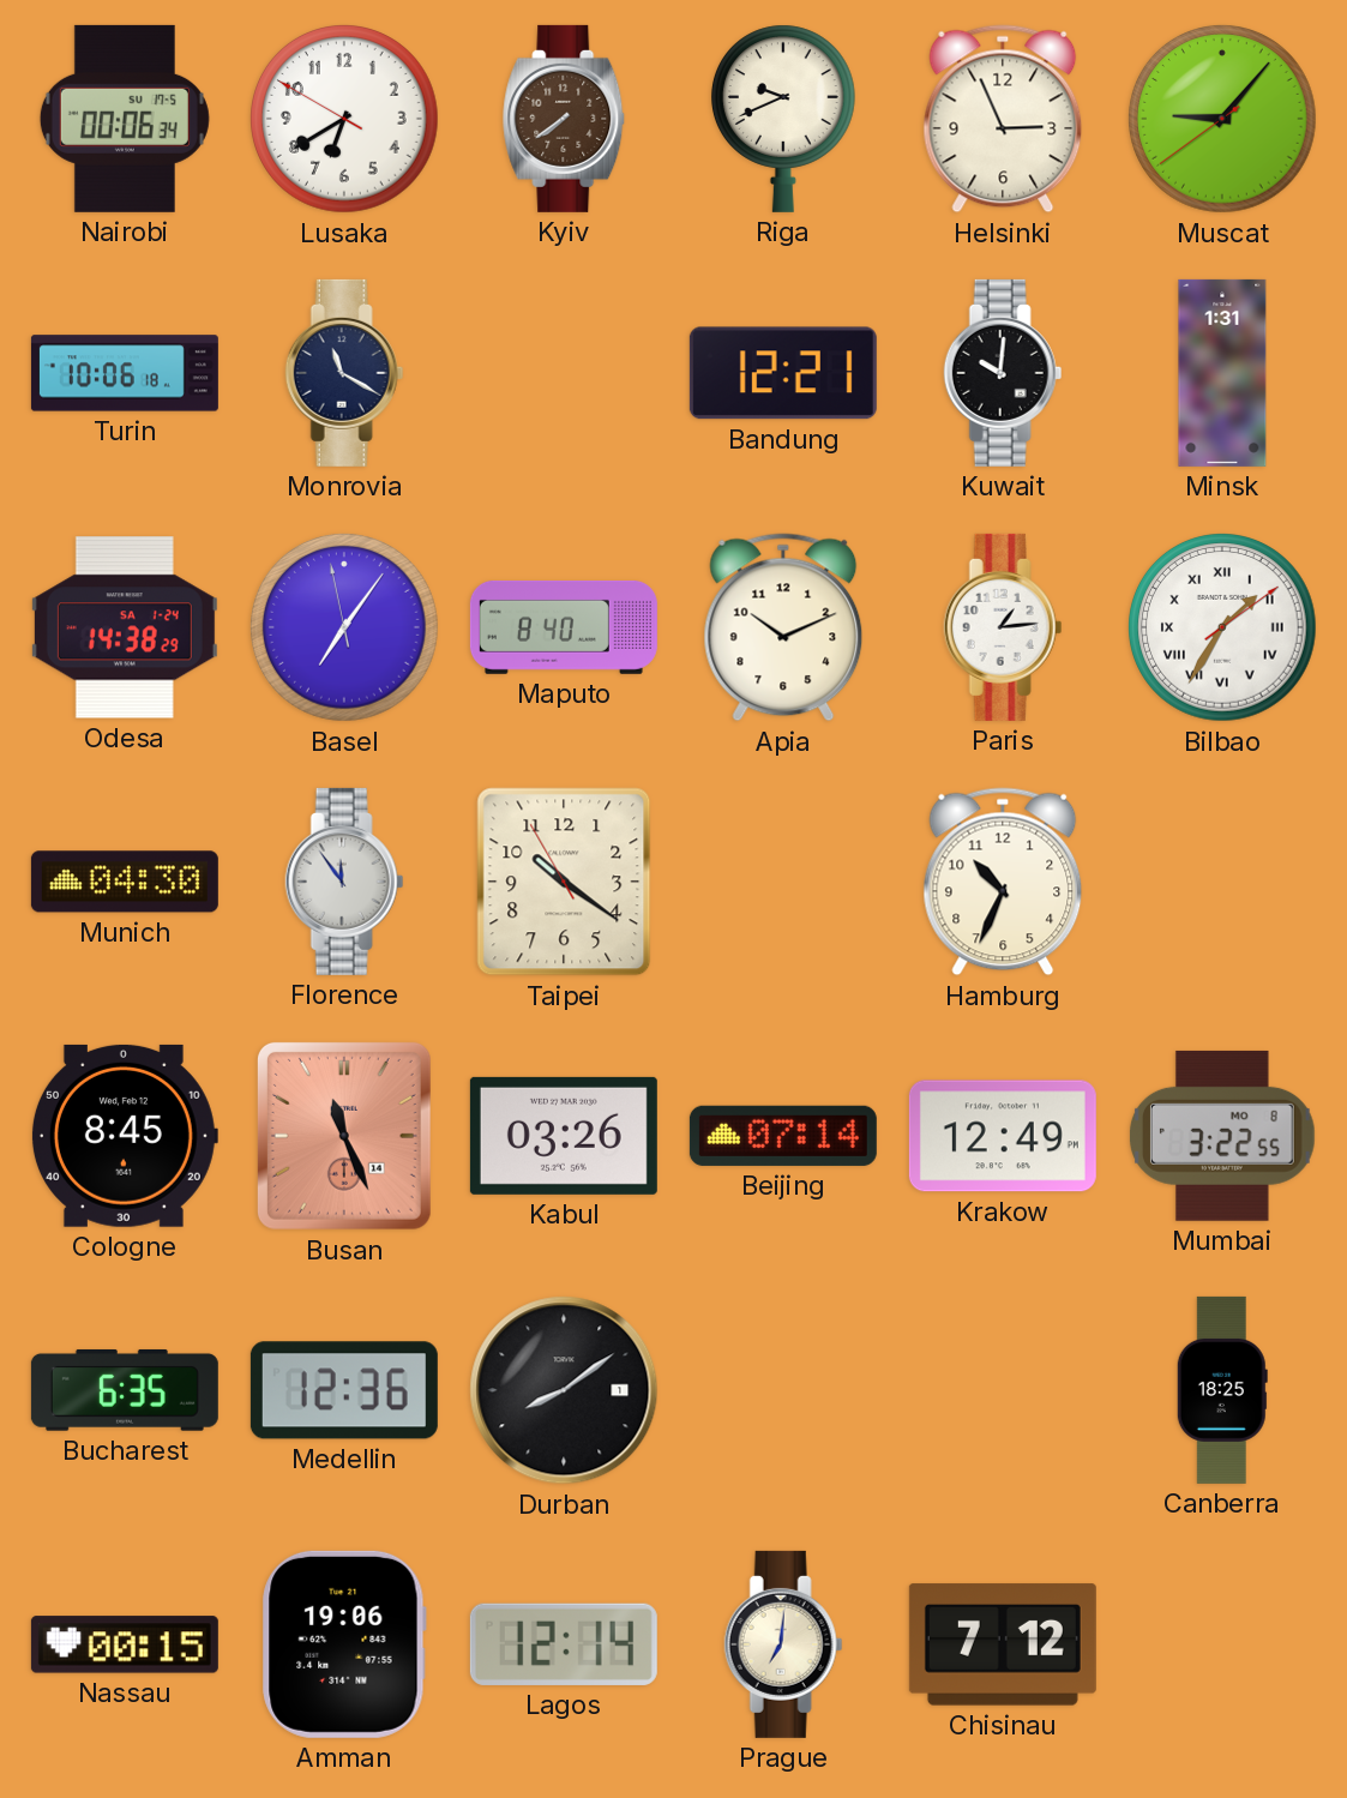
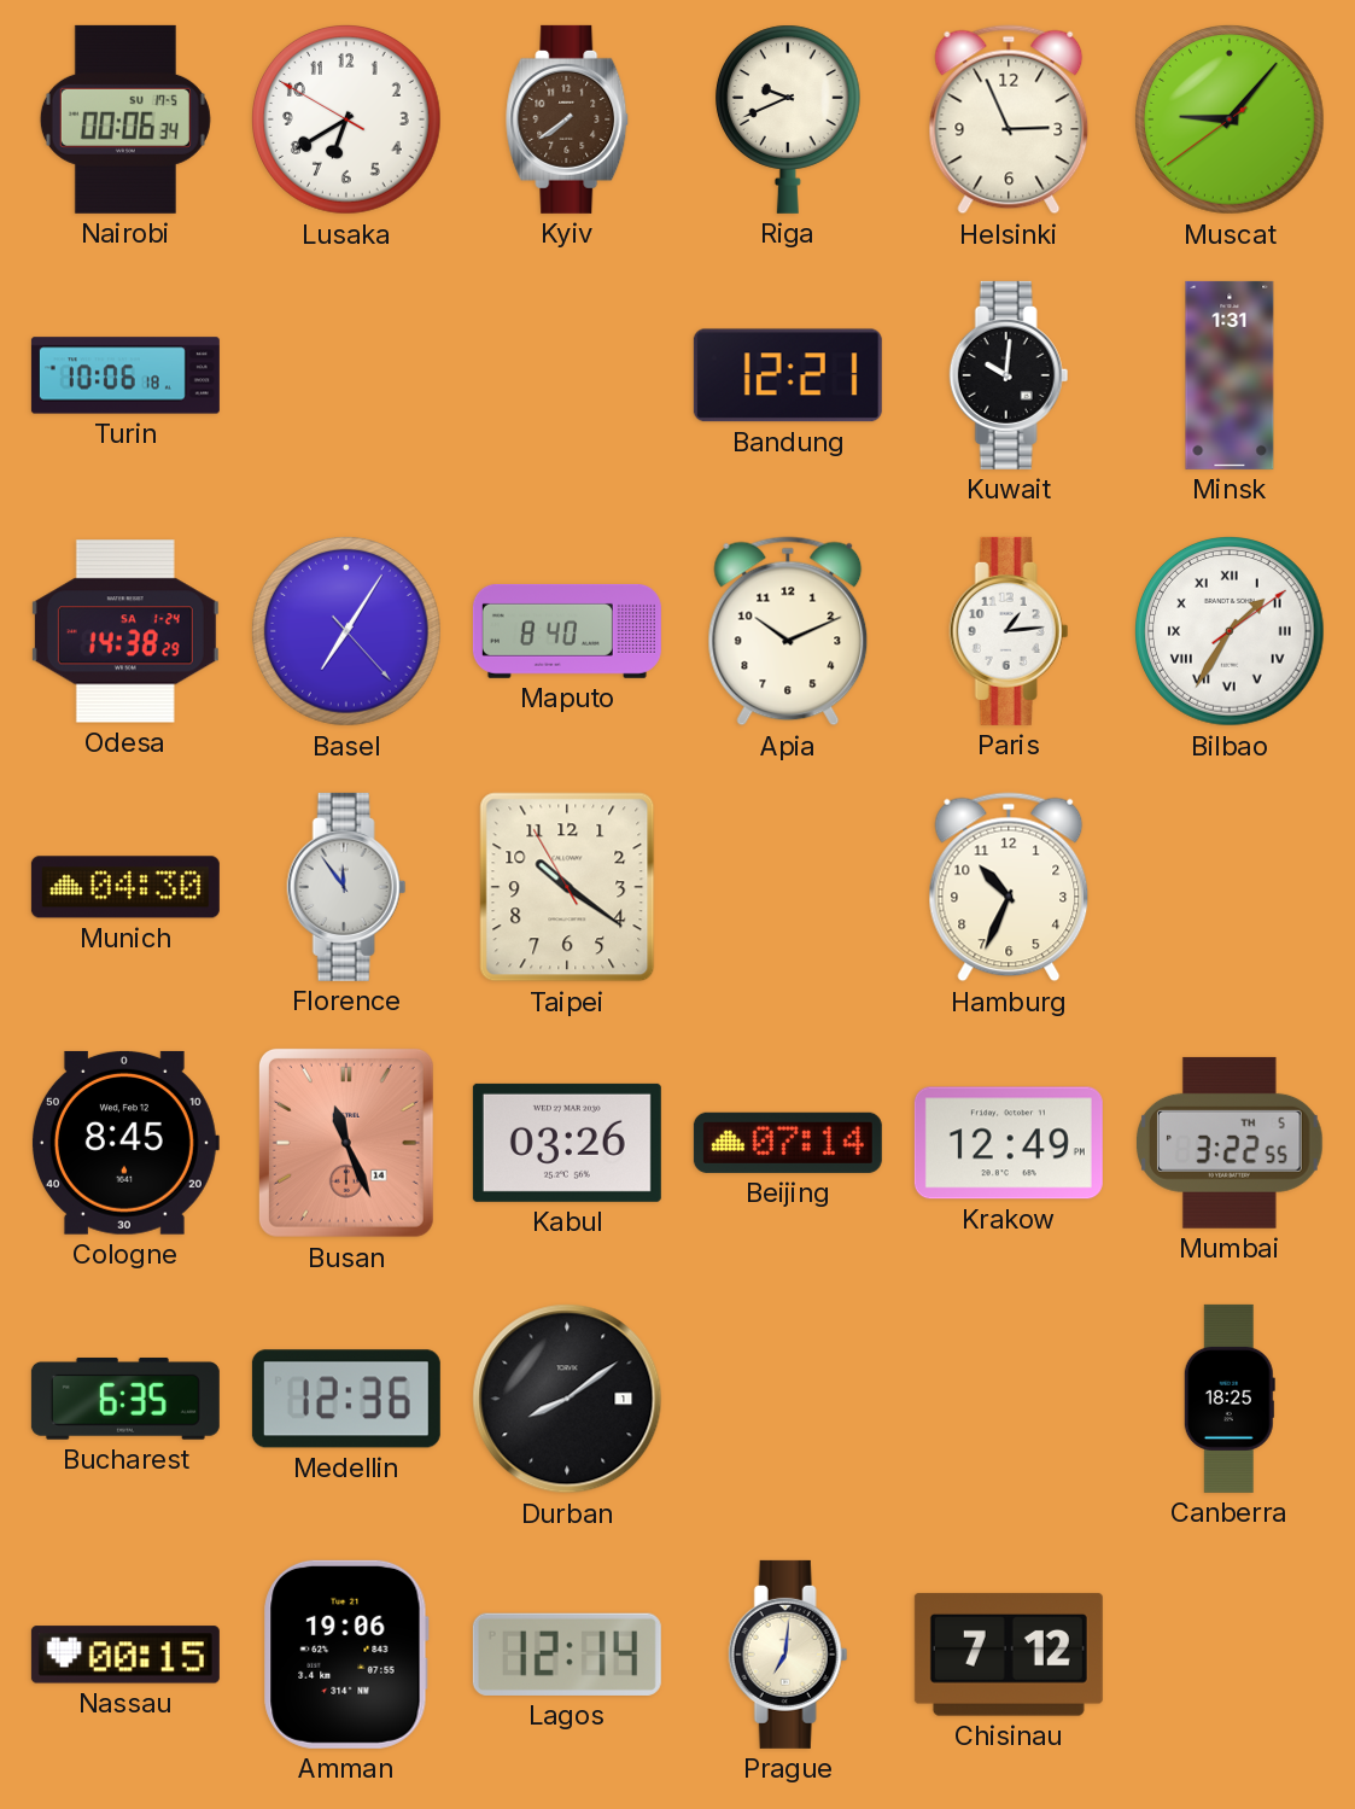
Monrovia: 11:20 -> none (344, 373)
Basel: 7:05:58 -> 7:05:23 (347, 632)
Mumbai date: MO 8 -> TH 5 (1230, 1143)
